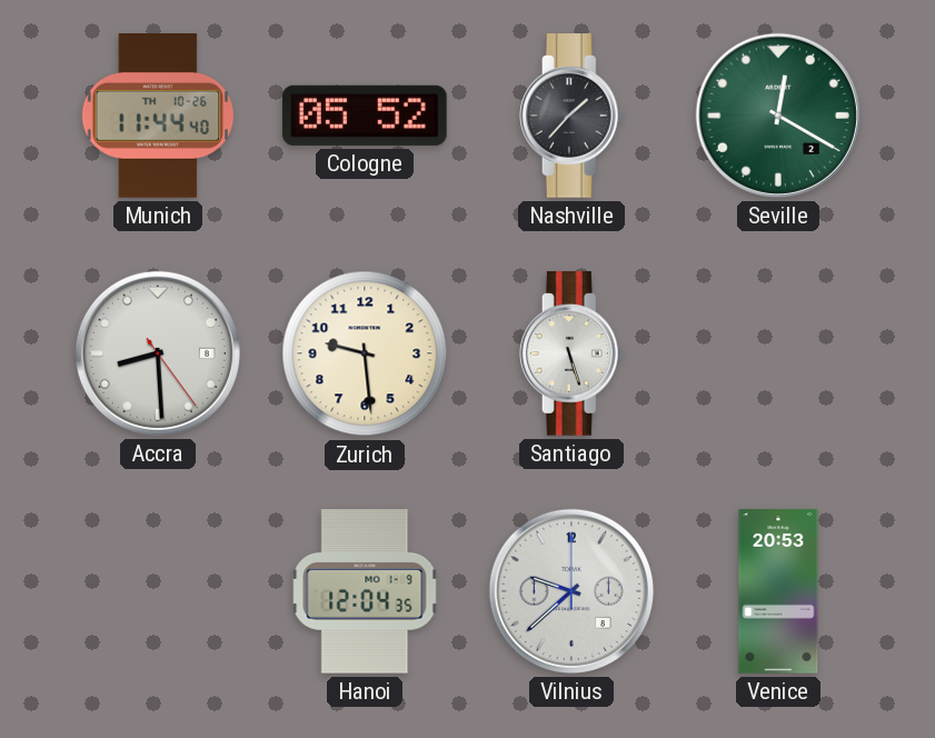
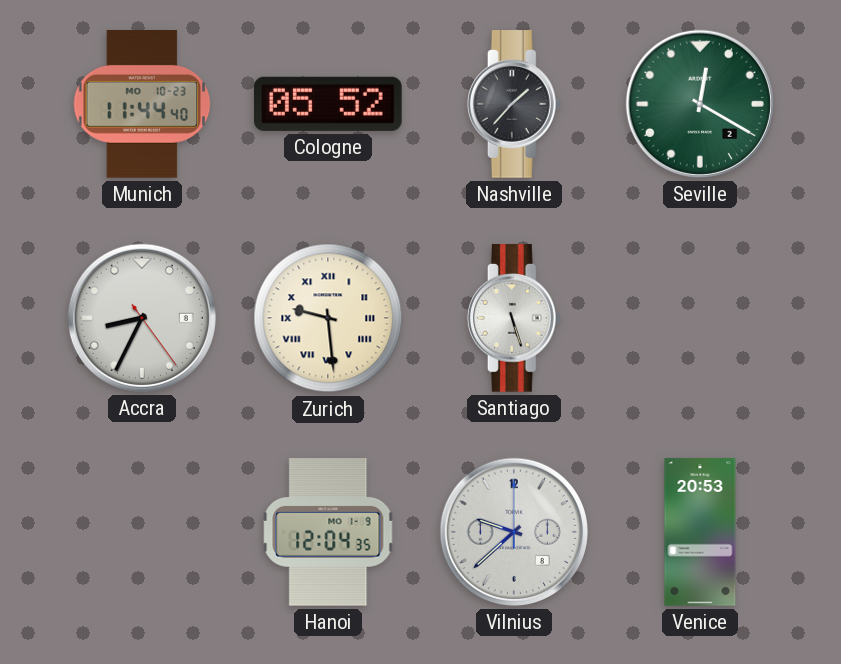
Munich date: TH 10-26 -> MO 10-23 (142, 104)
Accra: 8:29 -> 8:34 (142, 318)
Zurich numerals: Arabic -> Roman (328, 318)
